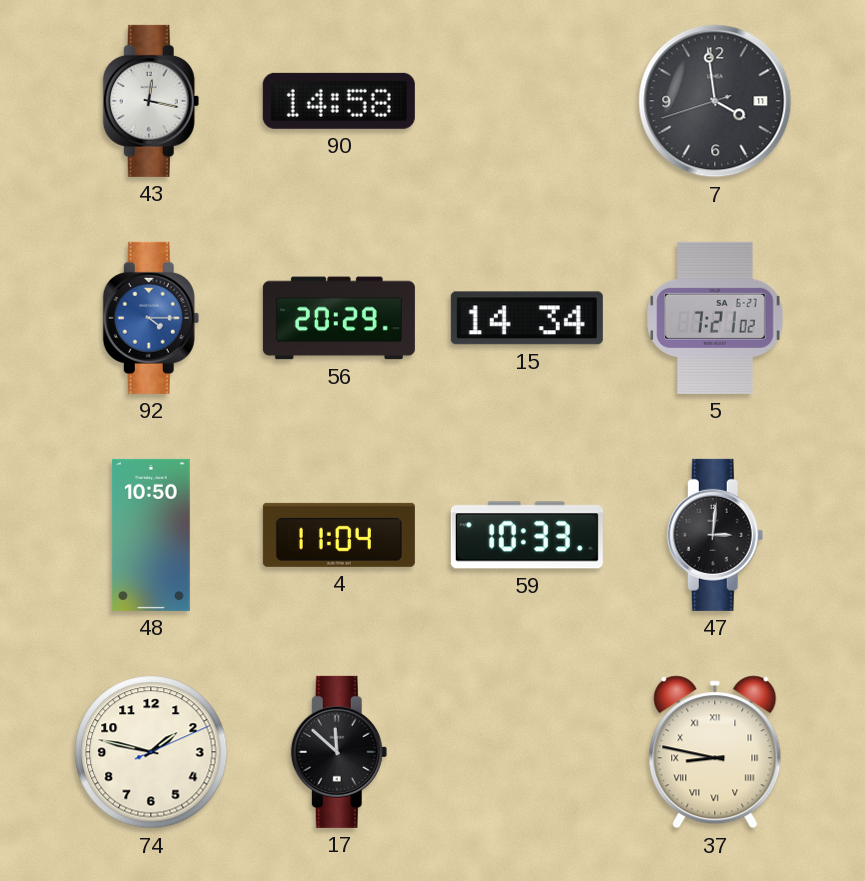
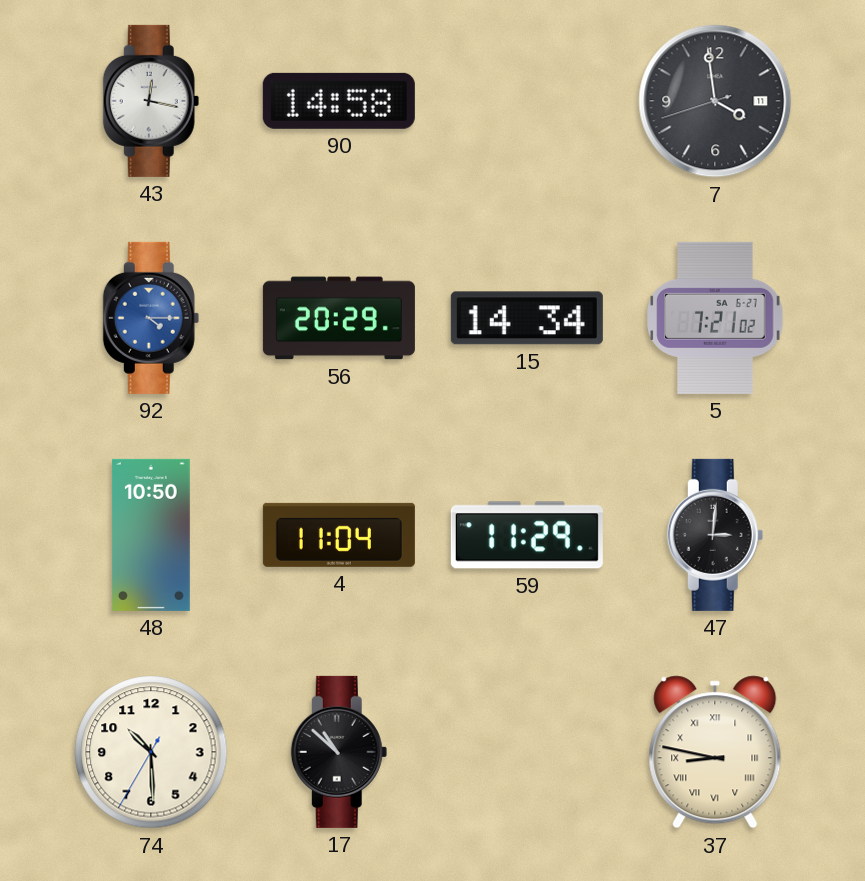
59: 10:33 -> 11:29 (527, 535)
74: 1:47 -> 10:29 (151, 752)
17: 11:52 -> 10:52 (339, 752)
